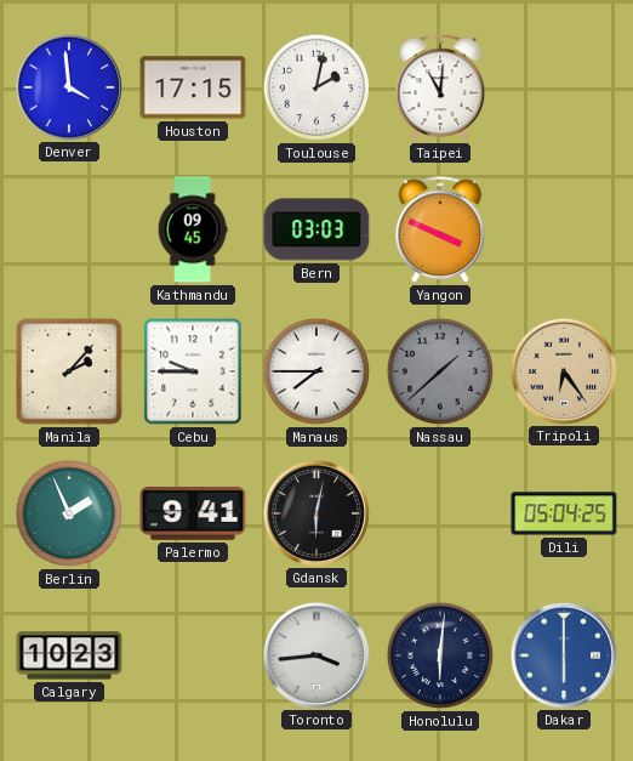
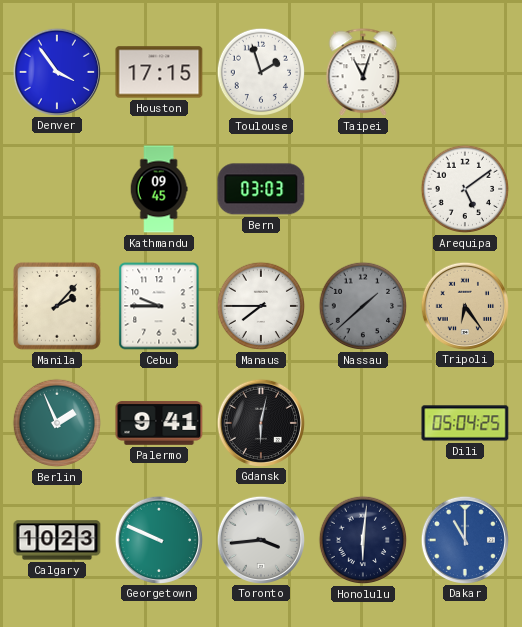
Denver: 3:59 -> 3:54 (56, 71)
Toulouse: 2:02 -> 1:57 (261, 72)
Taipei: 11:01 -> 11:03 (363, 73)
Yangon: 3:49 -> none (440, 231)
Arequipa: none -> 5:09 (465, 189)
Georgetown: none -> 9:49 (158, 539)
Dakar: 6:00 -> 11:00 (464, 539)
